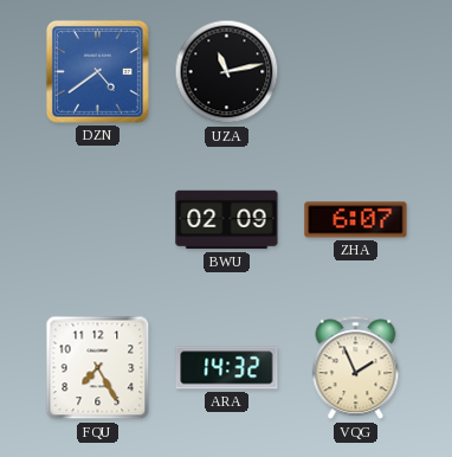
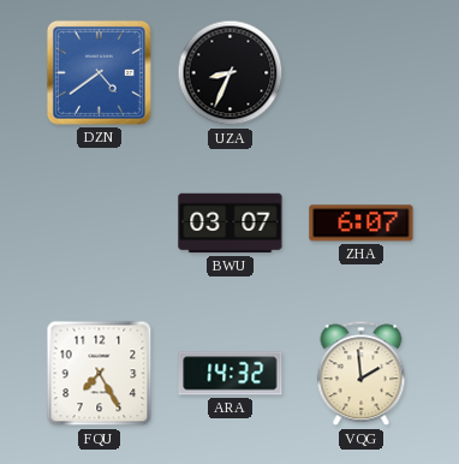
UZA: 11:13 -> 8:34 (231, 73)
BWU: 02:09 -> 03:07 (231, 224)
VQG: 1:56 -> 1:59 (362, 374)
